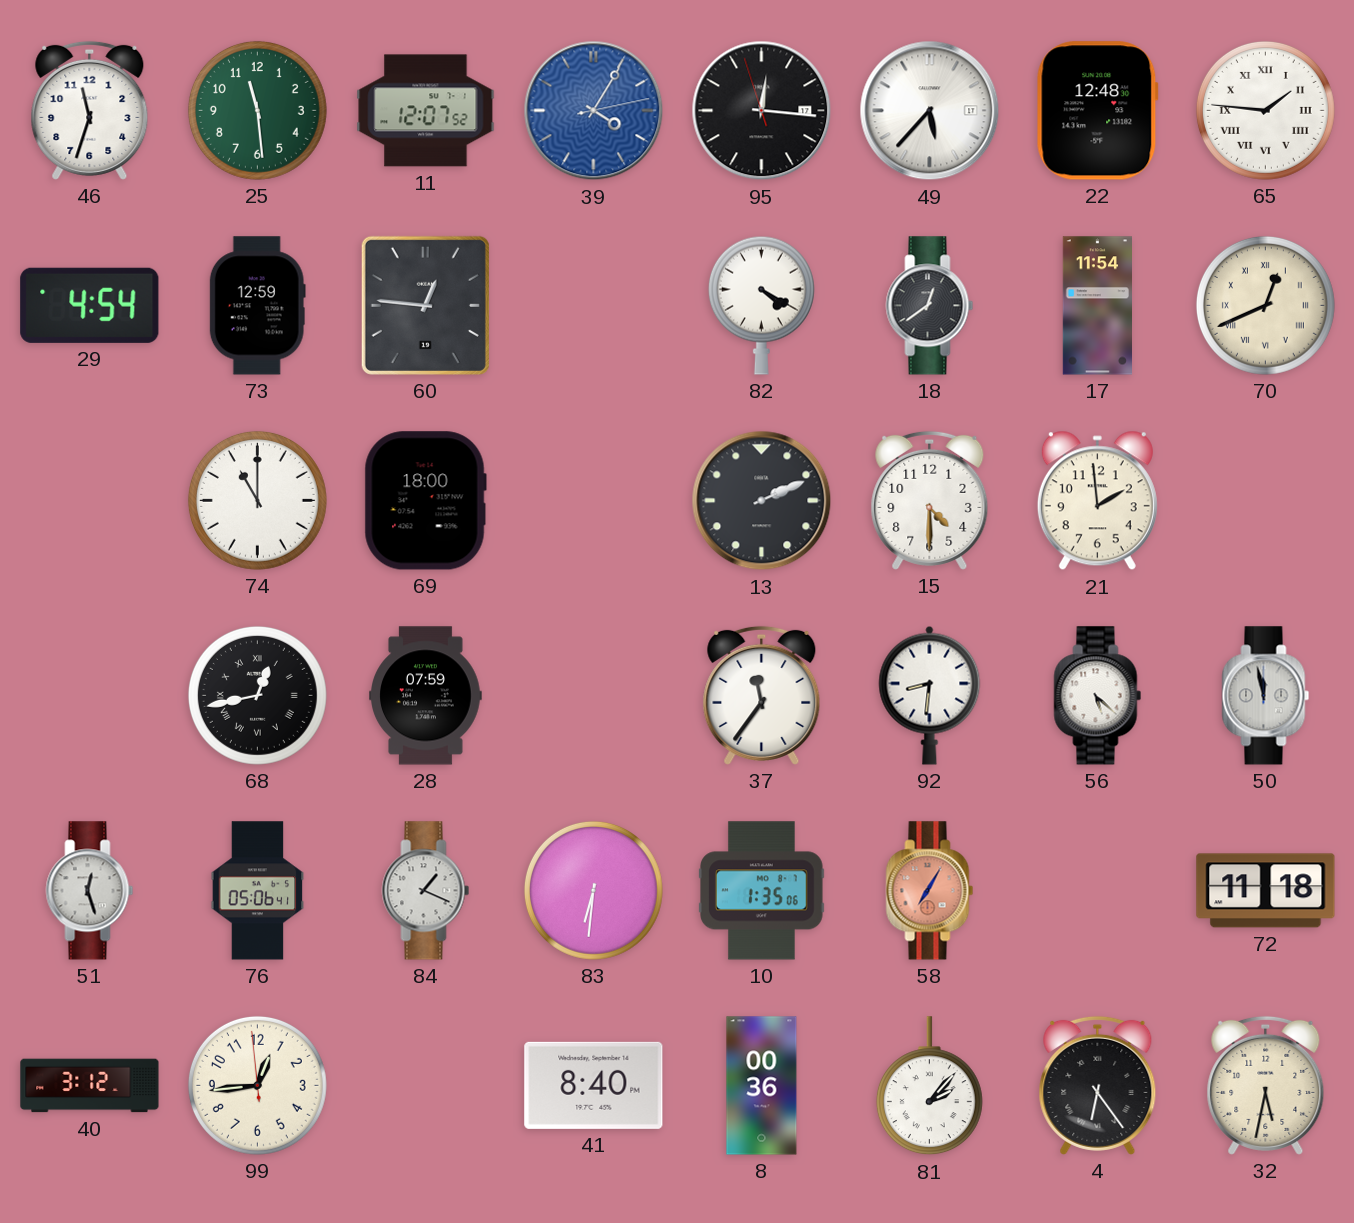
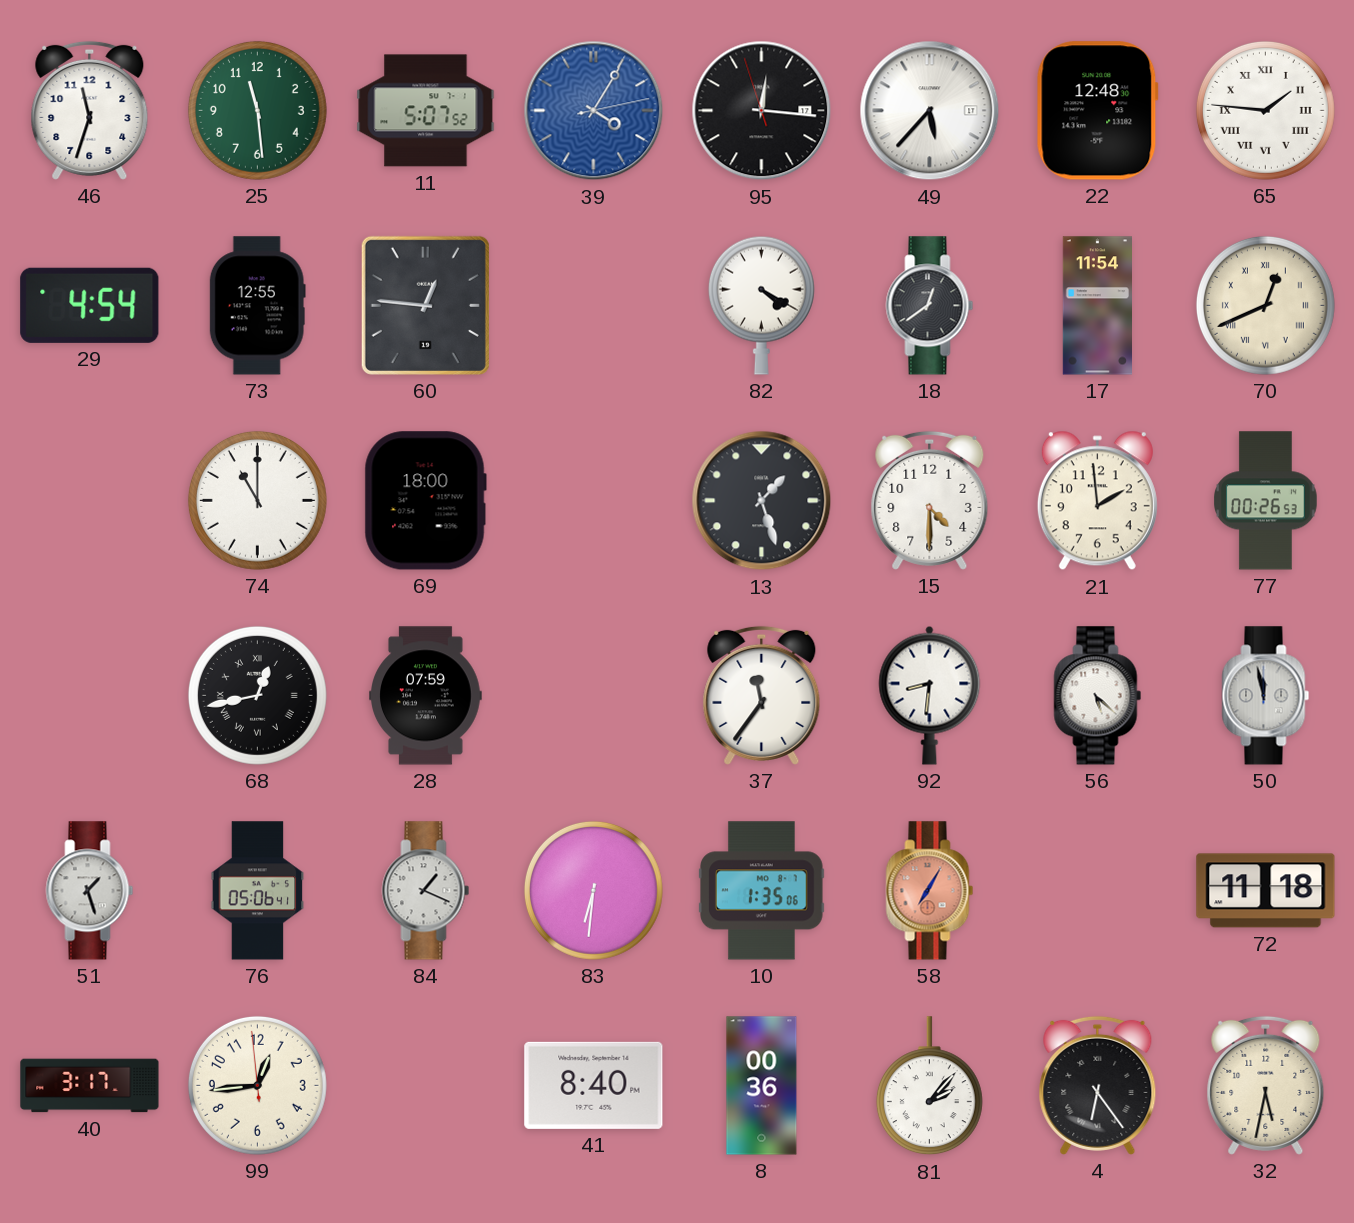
11: 12:07 -> 5:07 (426, 111)
73: 12:59 -> 12:55 (257, 306)
13: 2:11 -> 1:27 (762, 501)
77: none -> 00:26 (1266, 501)
51: 12:27 -> 1:27 (90, 891)
40: 3:12 -> 3:17 (90, 1086)
